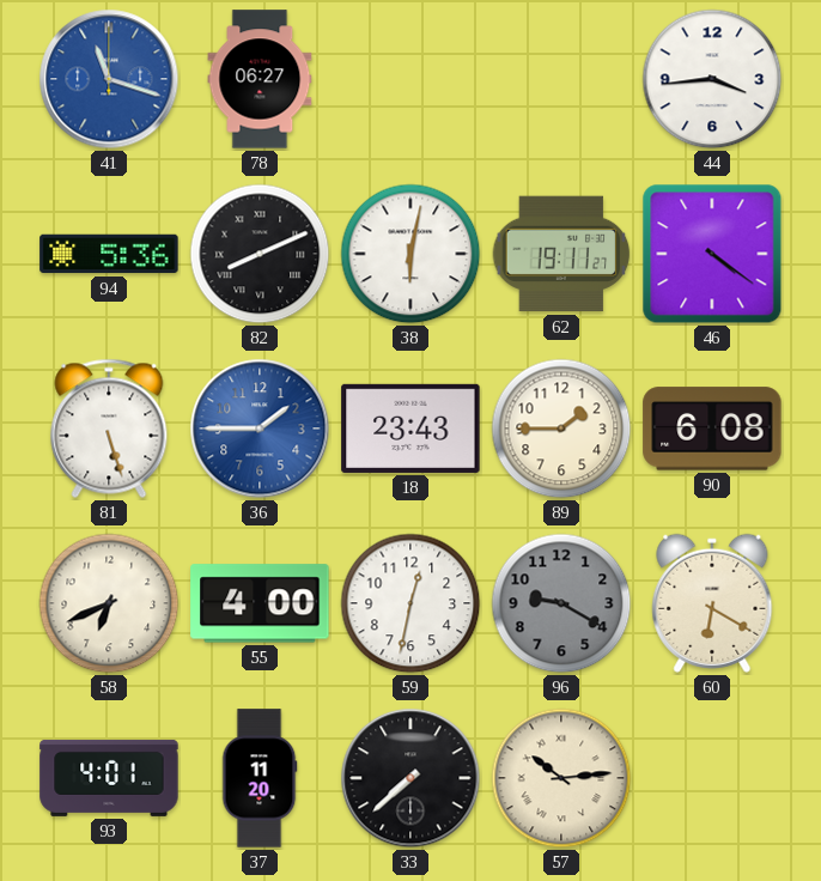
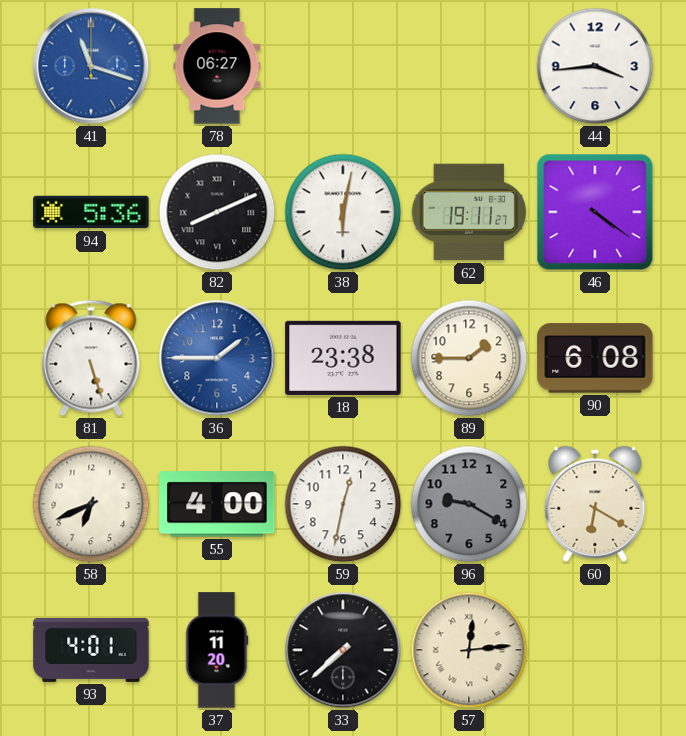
18: 23:43 -> 23:38 (343, 358)
57: 10:14 -> 12:14 (469, 650)
